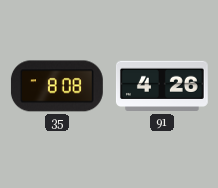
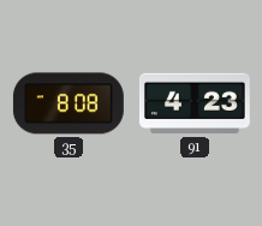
91: 4:26 -> 4:23 (195, 103)
